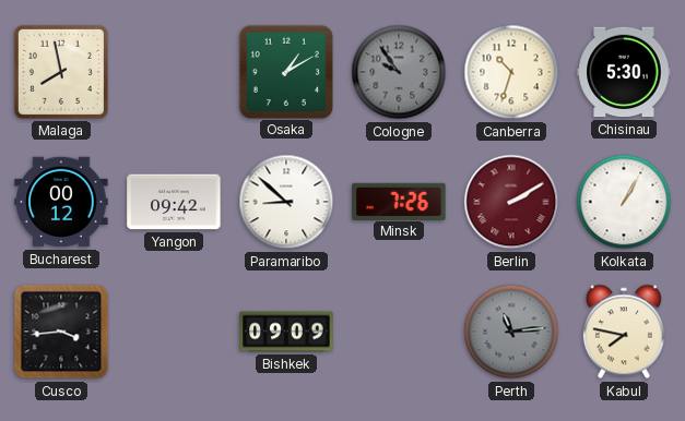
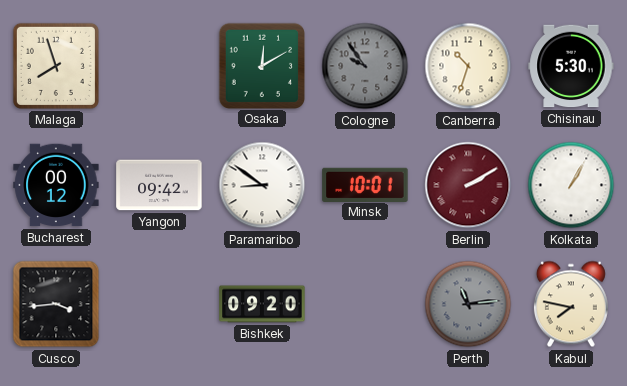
Malaga: 7:58 -> 7:57 (56, 66)
Osaka: 1:10 -> 12:10 (261, 65)
Paramaribo: 8:52 -> 8:51 (262, 185)
Minsk: 7:26 -> 10:01 (365, 184)
Bishkek: 09:09 -> 09:20 (262, 304)
